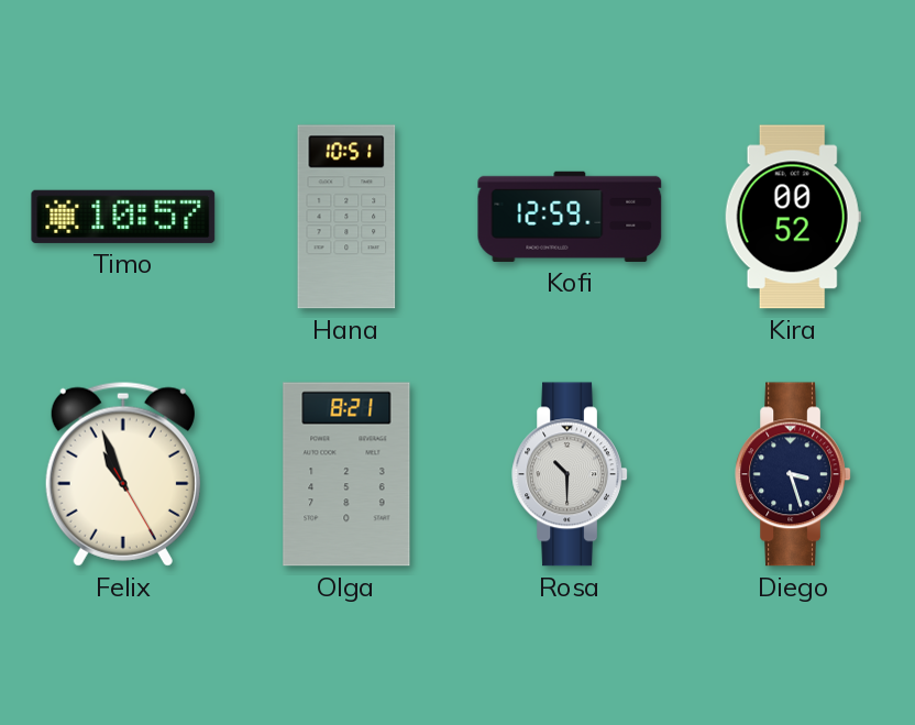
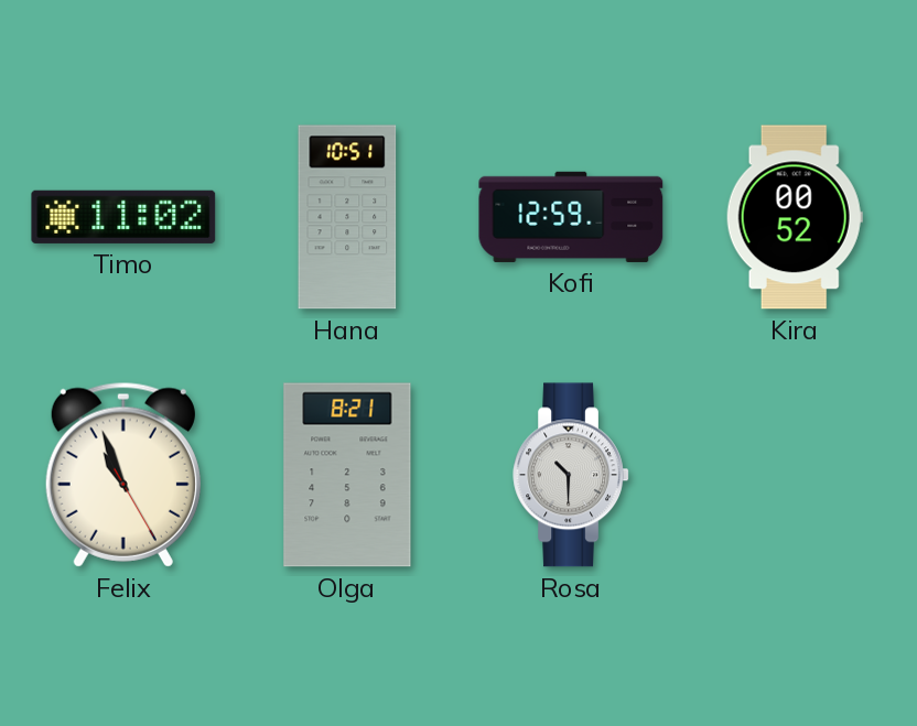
Timo: 10:57 -> 11:02 (123, 217)
Diego: 3:27 -> none (793, 474)
